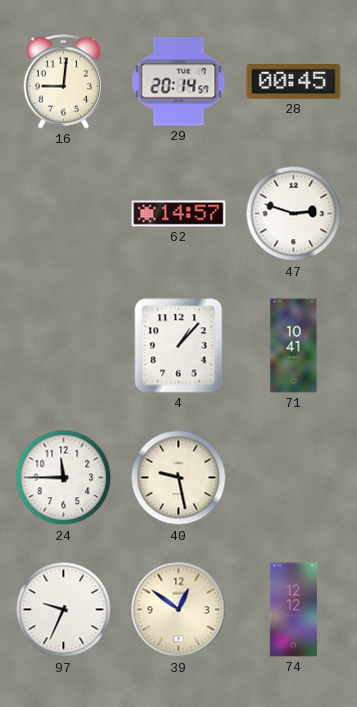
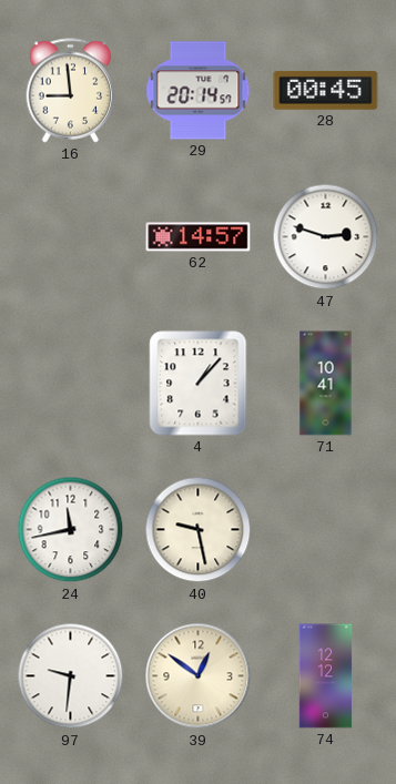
16: 9:01 -> 8:59 (71, 91)
24: 11:45 -> 11:43 (71, 530)
97: 9:34 -> 9:31 (71, 676)
